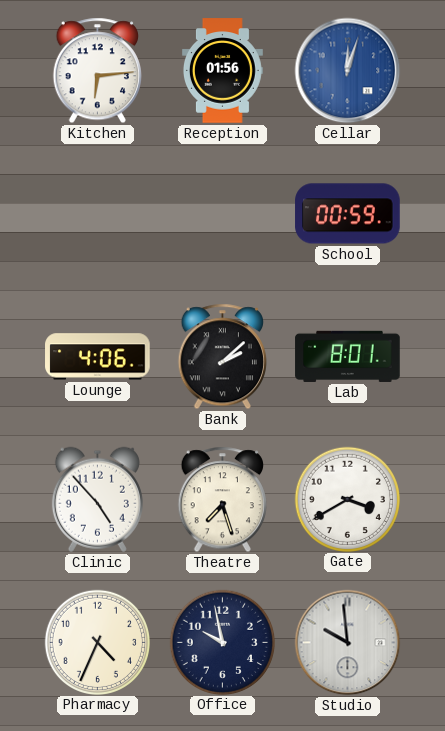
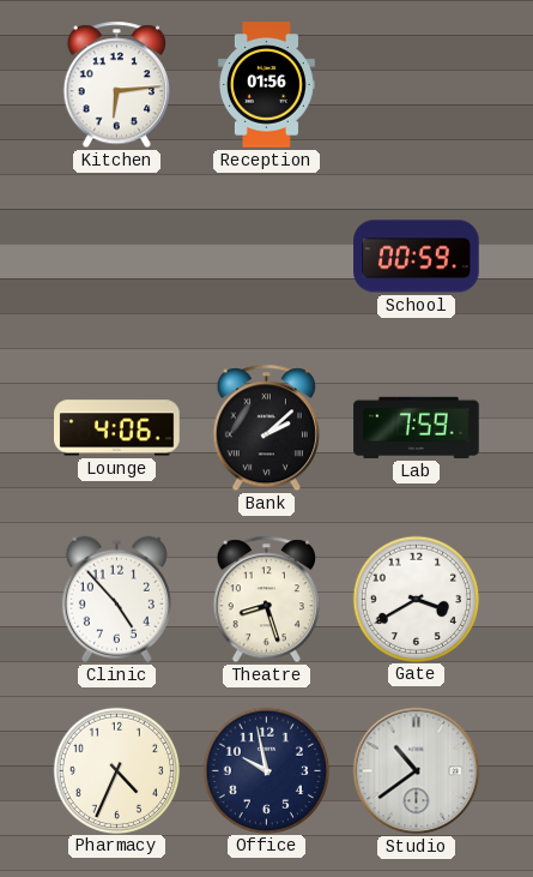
Cellar: 12:03 -> none (348, 71)
Lab: 8:01 -> 7:59 (417, 427)
Theatre: 7:27 -> 8:27 (266, 600)
Studio: 9:59 -> 10:39 (417, 771)
